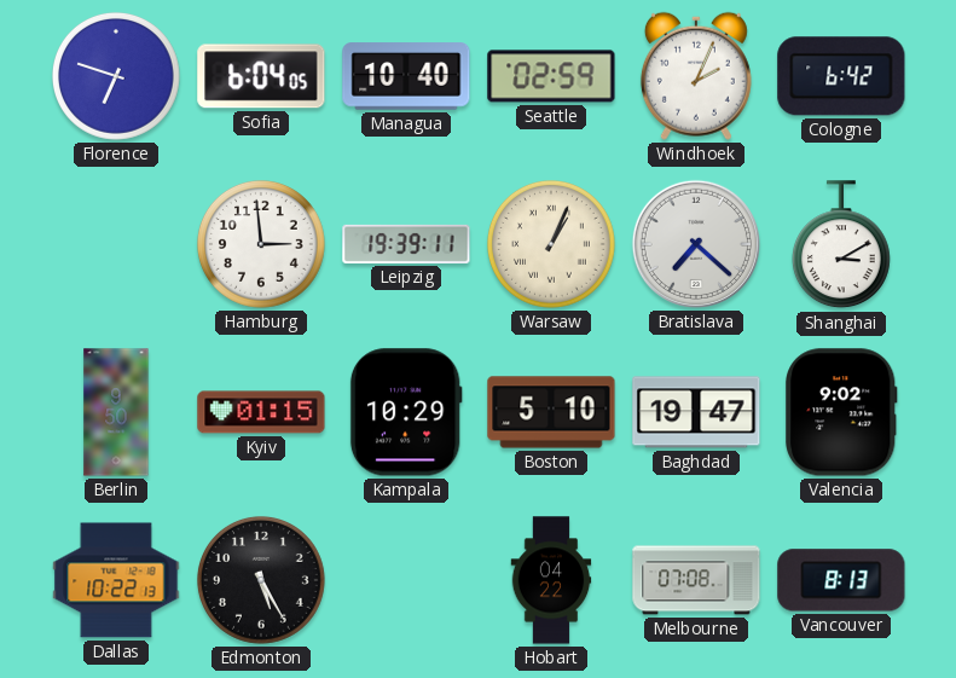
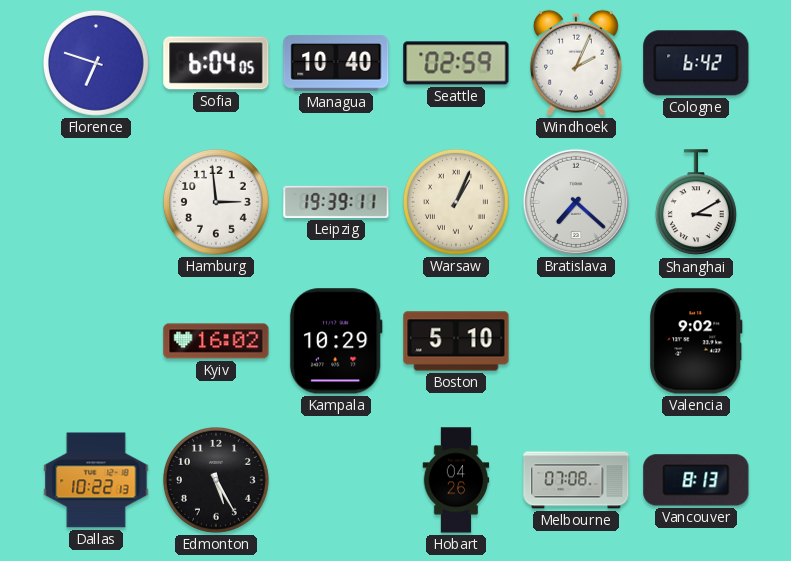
Berlin: 9:50 -> none (116, 412)
Kyiv: 01:15 -> 16:02 (216, 341)
Baghdad: 19:47 -> none (696, 412)
Hobart: 04:22 -> 04:26 (456, 480)
